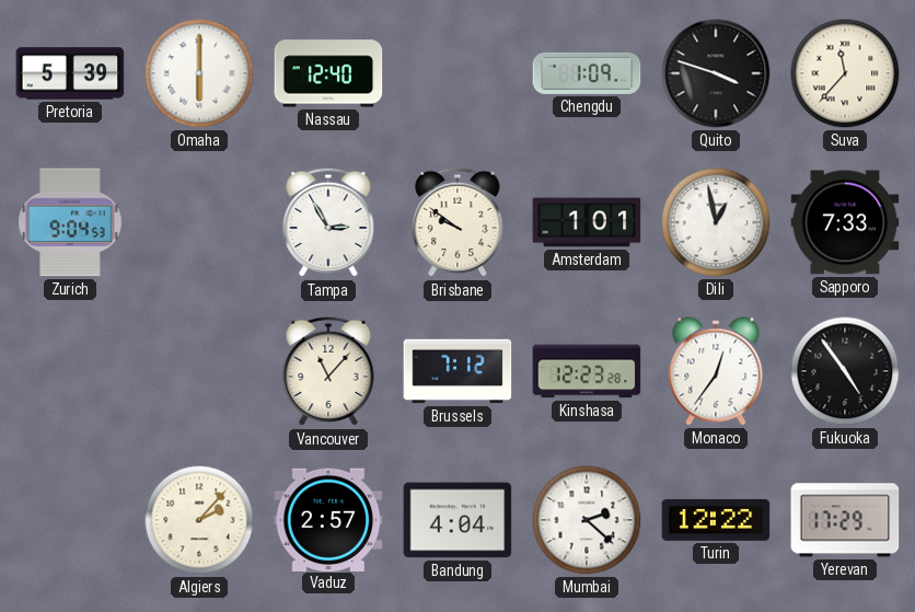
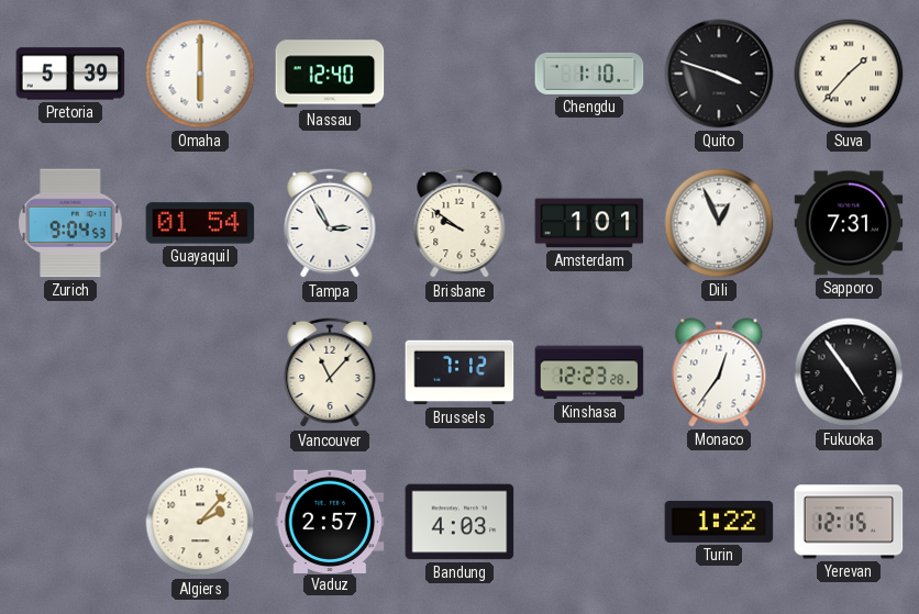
Chengdu: 1:09 -> 1:10 (589, 74)
Suva: 11:37 -> 1:37 (849, 74)
Guayaquil: none -> 01:54 (200, 223)
Dili: 12:58 -> 12:56 (719, 223)
Sapporo: 7:33 -> 7:31 (849, 223)
Bandung: 4:04 -> 4:03 (459, 522)
Mumbai: 2:22 -> none (587, 520)
Turin: 12:22 -> 1:22 (719, 522)
Yerevan: 17:29 -> 12:15 (849, 522)
